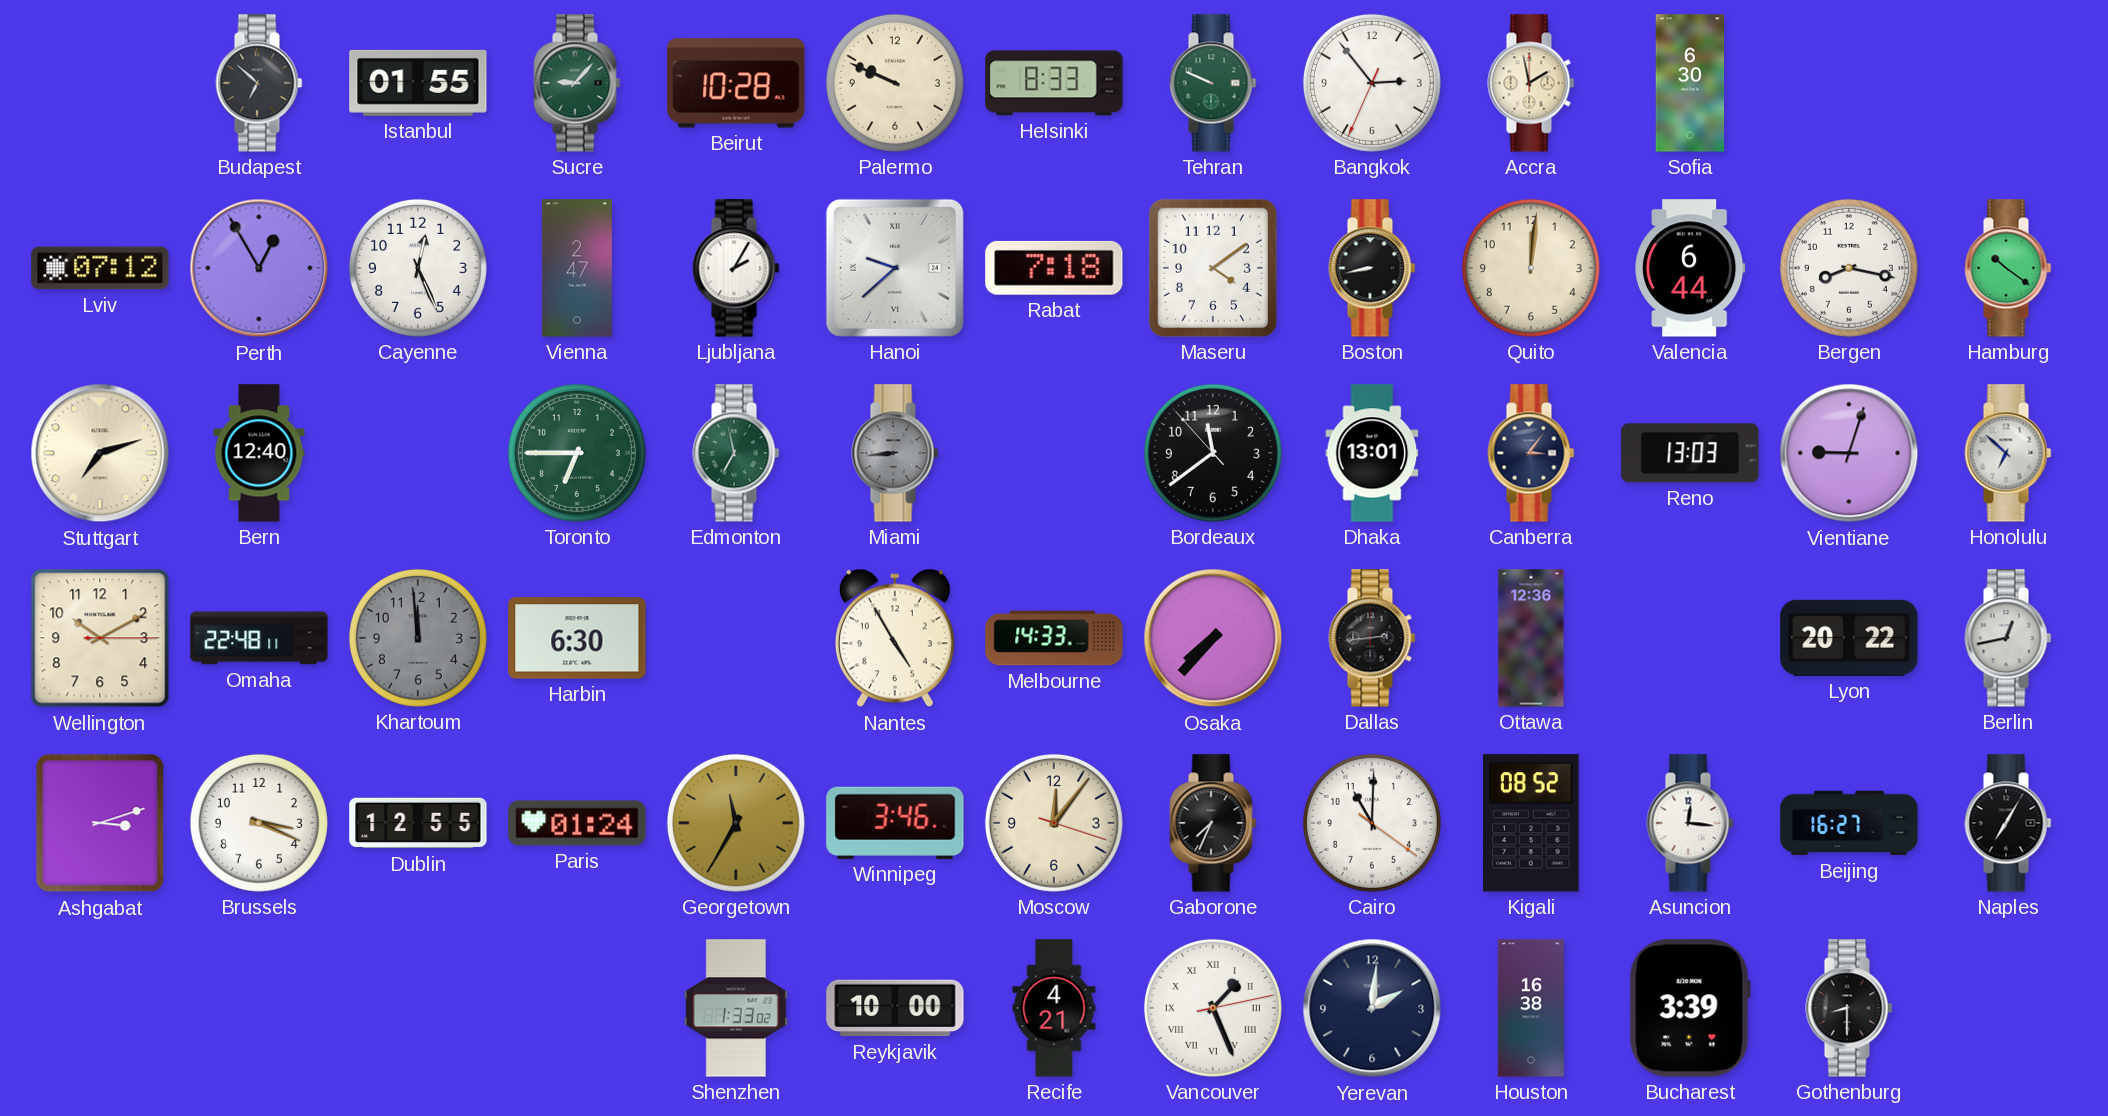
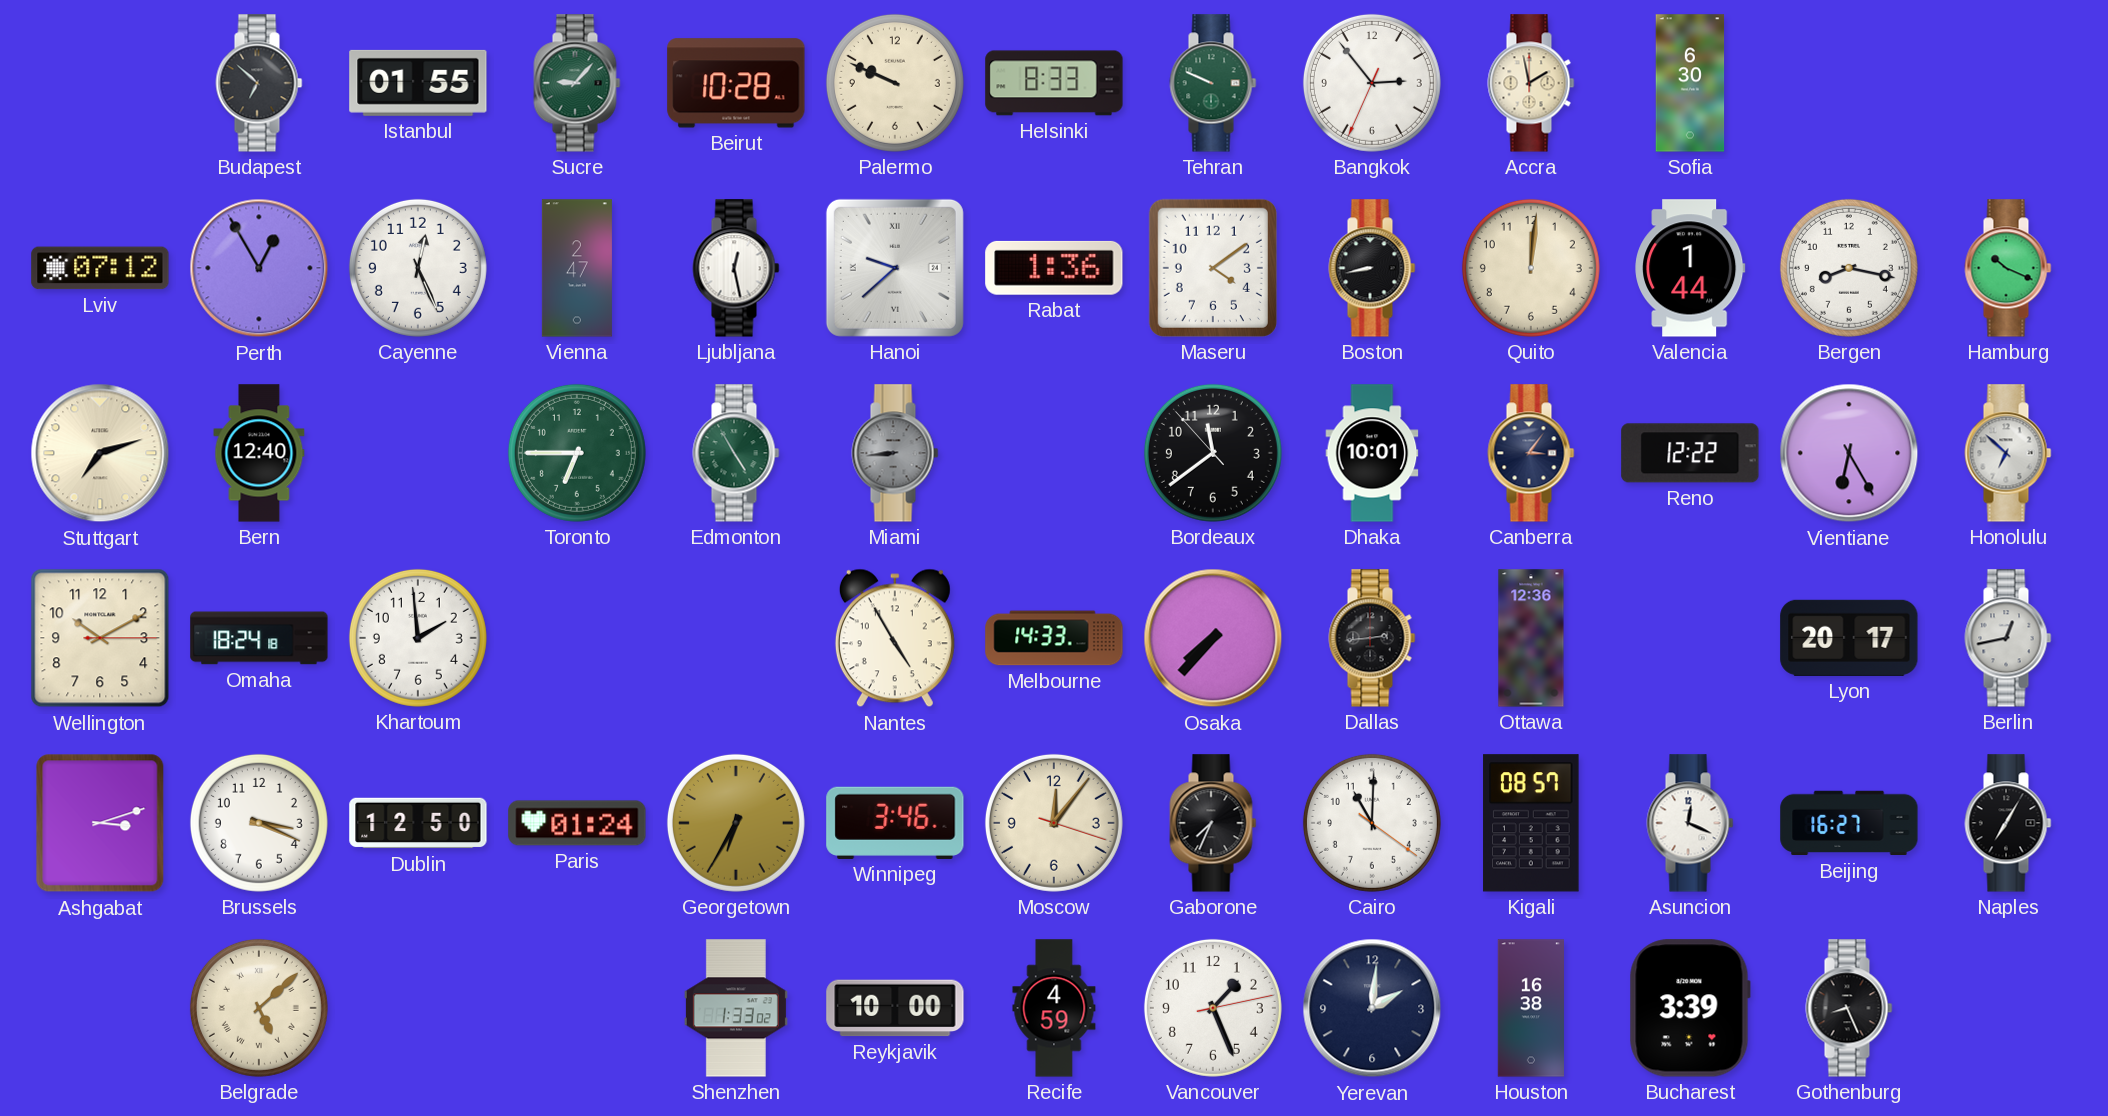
Ljubljana: 2:05 -> 12:28 (736, 268)
Rabat: 7:18 -> 1:36 (1054, 268)
Valencia: 6:44 -> 1:44 (1690, 268)
Hamburg: 10:21 -> 10:19 (2008, 268)
Edmonton: 6:58 -> 4:55 (736, 453)
Dhaka: 13:01 -> 10:01 (1372, 453)
Reno: 13:03 -> 12:22 (1690, 453)
Vientiane: 9:03 -> 6:25 (1849, 453)
Omaha: 22:48 -> 18:24 (259, 638)
Khartoum: 11:59 -> 1:59 (418, 638)
Khartoum dial: grey -> white (418, 638)
Harbin: 6:30 -> none (577, 638)
Lyon: 20:22 -> 20:17 (1849, 638)
Dublin: 12:55 -> 12:50 (418, 823)
Georgetown: 11:35 -> 6:35 (736, 823)
Kigali: 08:52 -> 08:57 (1531, 823)
Asuncion: 12:16 -> 12:19 (1690, 823)
Belgrade: none -> 5:08 (259, 1008)
Recife: 4:21 -> 4:59 (1054, 1008)
Vancouver numerals: Roman -> Arabic (1213, 1008)
Gothenburg: 8:30 -> 8:26 (1849, 1008)
